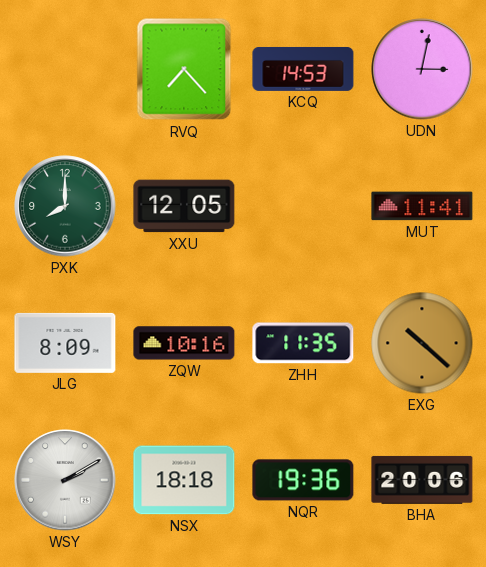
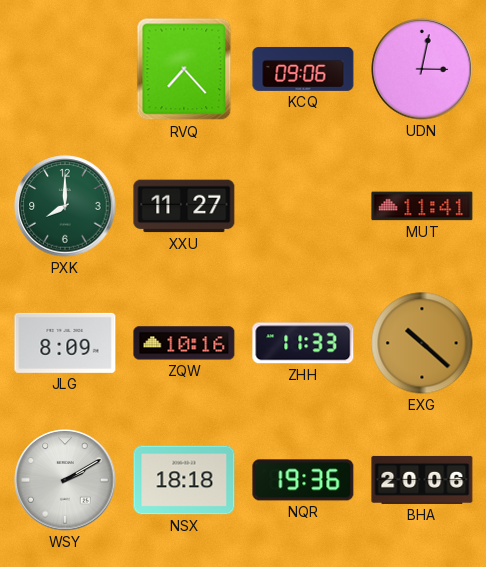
KCQ: 14:53 -> 09:06 (303, 69)
XXU: 12:05 -> 11:27 (184, 206)
ZHH: 11:35 -> 11:33 (303, 343)
